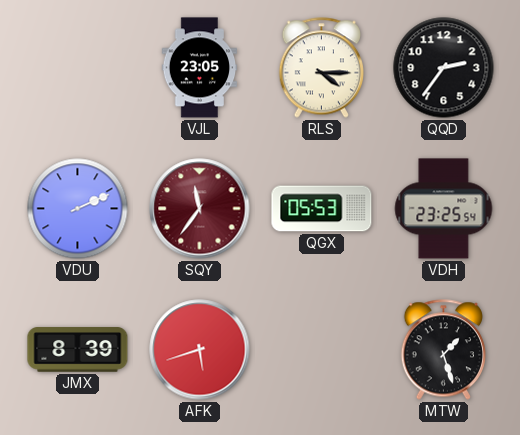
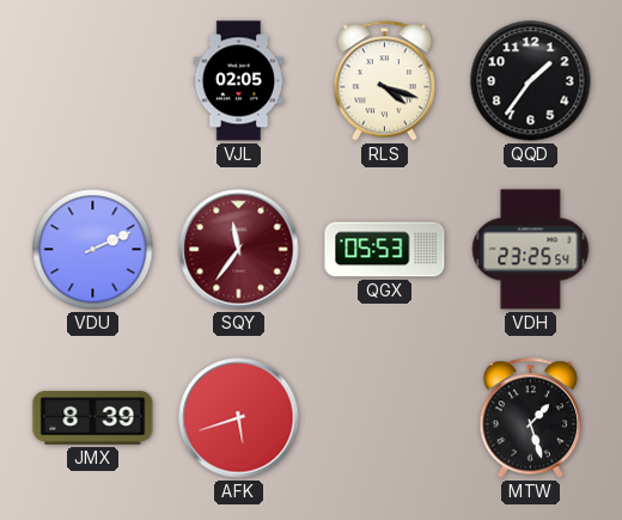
VJL: 23:05 -> 02:05 (239, 81)
RLS: 4:15 -> 4:18 (384, 81)
QQD: 2:36 -> 1:36 (531, 81)
